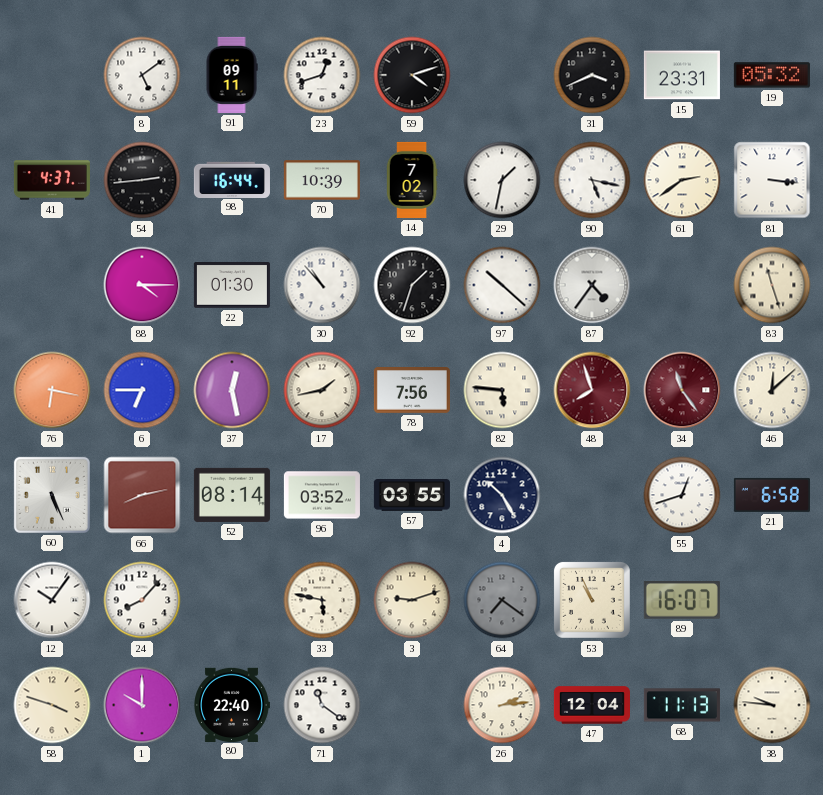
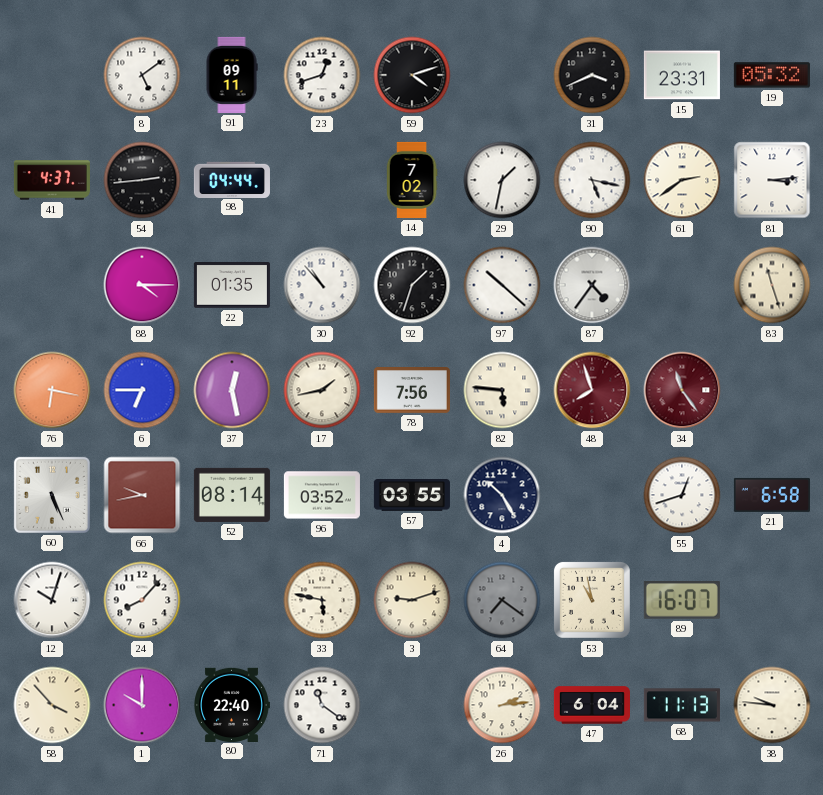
98: 16:44 -> 04:44 (232, 179)
70: 10:39 -> none (322, 180)
81: 3:16 -> 3:14 (772, 180)
22: 01:30 -> 01:35 (232, 286)
46: 12:08 -> none (772, 390)
66: 8:13 -> 9:43 (142, 495)
12: 10:06 -> 10:03 (52, 600)
53: 10:56 -> 10:58 (592, 600)
58: 3:48 -> 3:53 (52, 705)
47: 12:04 -> 6:04 (592, 705)
